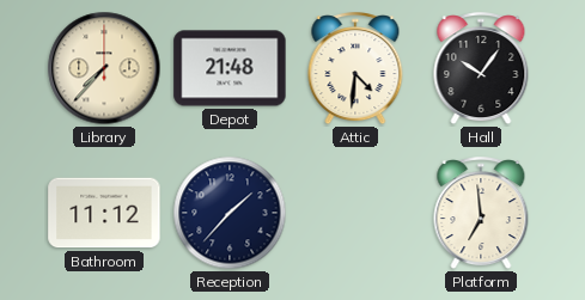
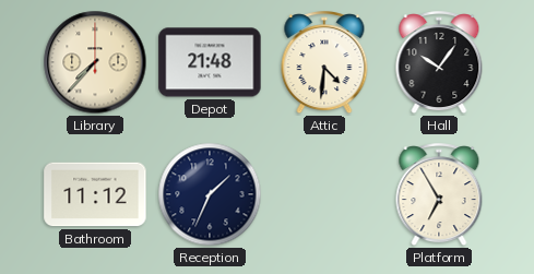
Reception: 1:37 -> 1:34 (210, 194)
Platform: 6:59 -> 6:55 (439, 195)
